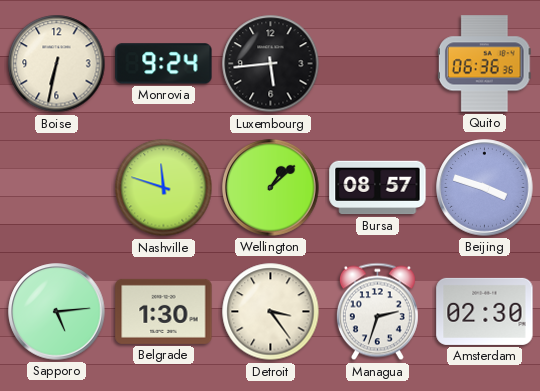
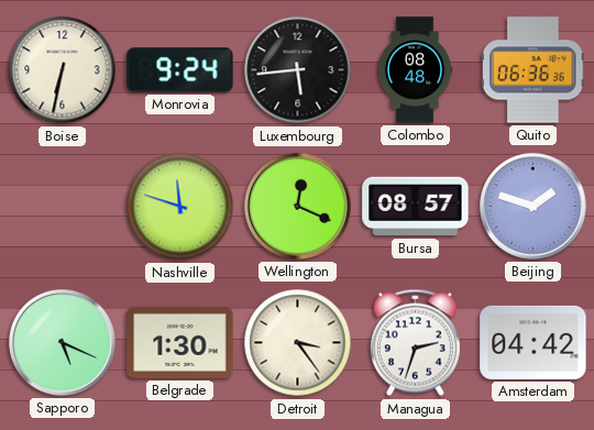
Colombo: none -> 08:48 (415, 70)
Wellington: 1:08 -> 12:19 (298, 207)
Beijing: 3:48 -> 1:48 (533, 207)
Sapporo: 5:14 -> 5:19 (63, 343)
Amsterdam: 02:30 -> 04:42 (533, 342)
